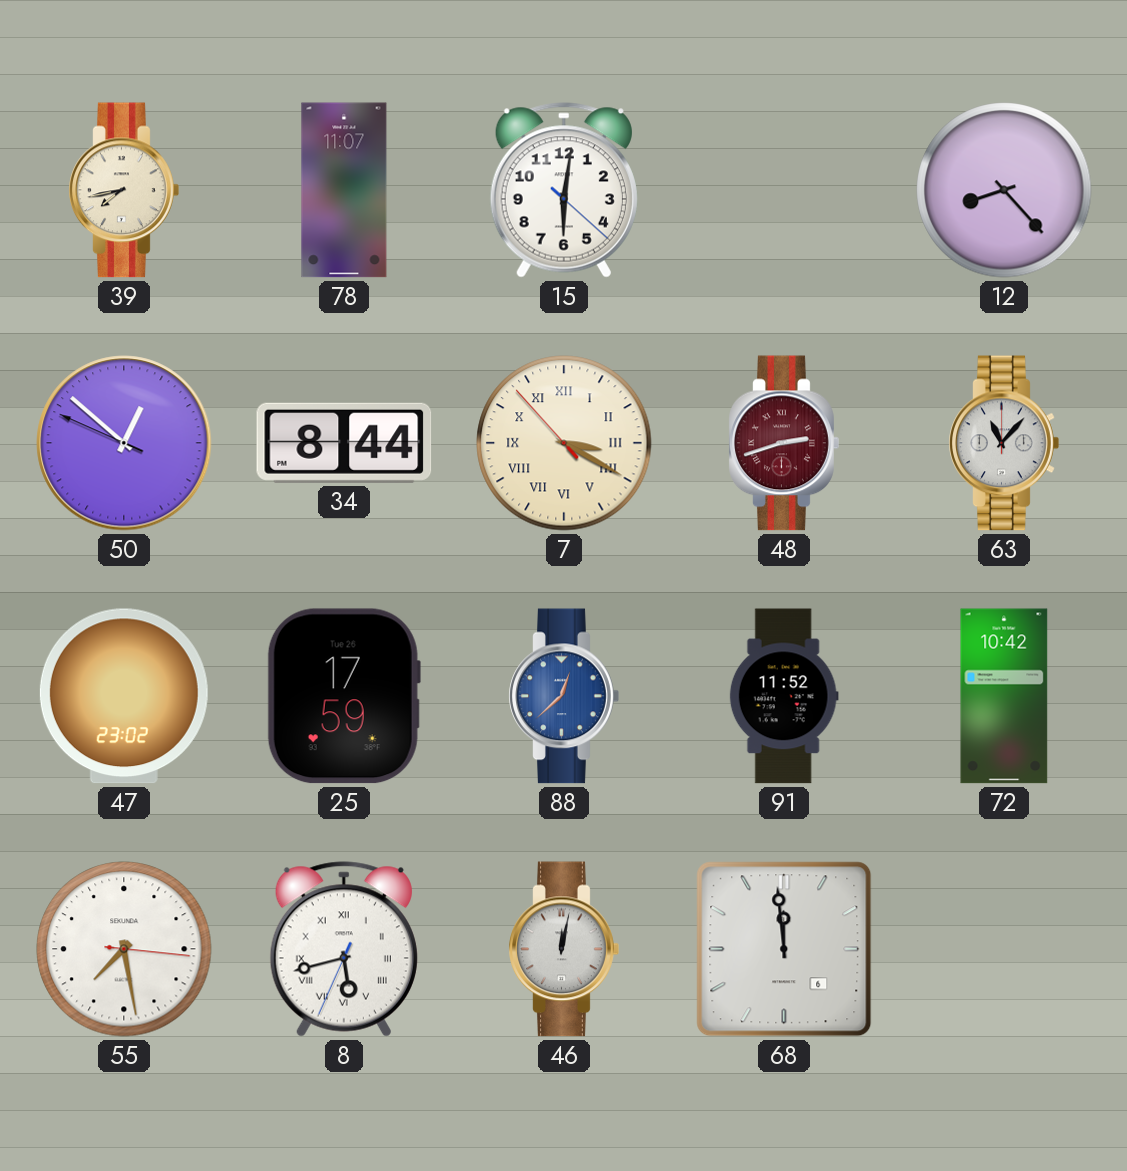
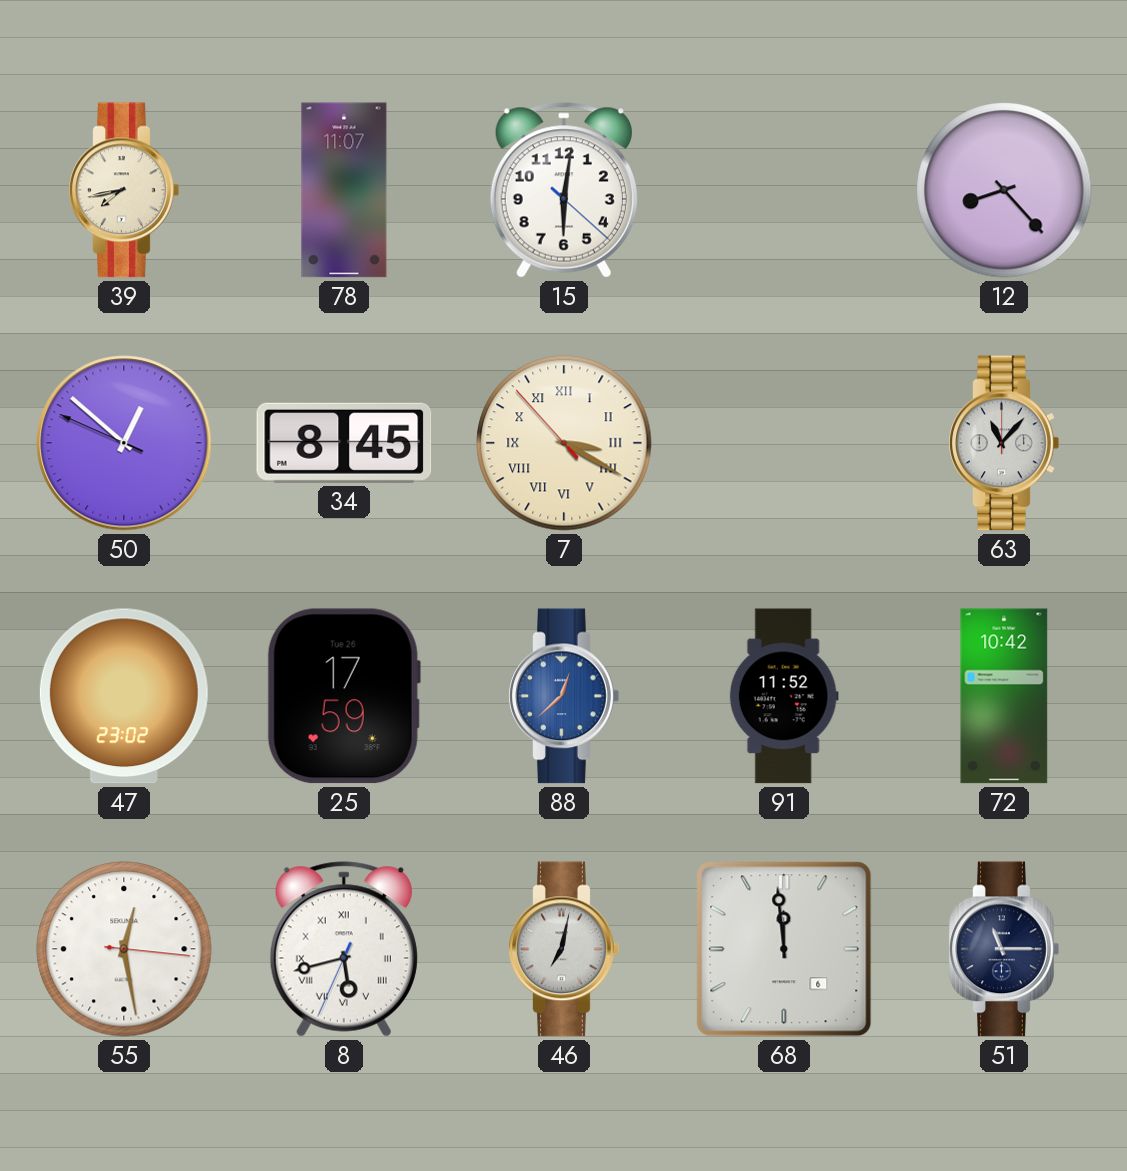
34: 8:44 -> 8:45 (344, 443)
48: 2:42 -> none (784, 443)
55: 7:28 -> 12:28 (124, 949)
46: 12:02 -> 7:02 (564, 949)
51: none -> 11:15 (1004, 949)
